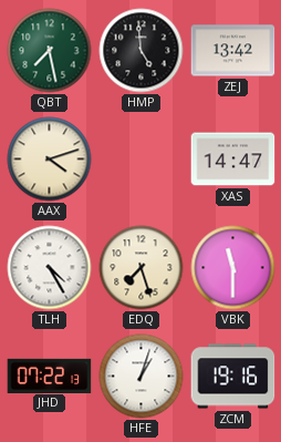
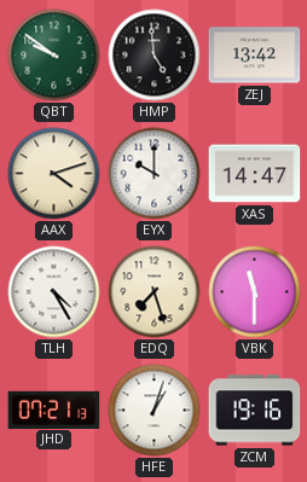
QBT: 7:28 -> 9:51 (54, 56)
EYX: none -> 10:00 (155, 174)
JHD: 07:22 -> 07:21 (54, 410)
